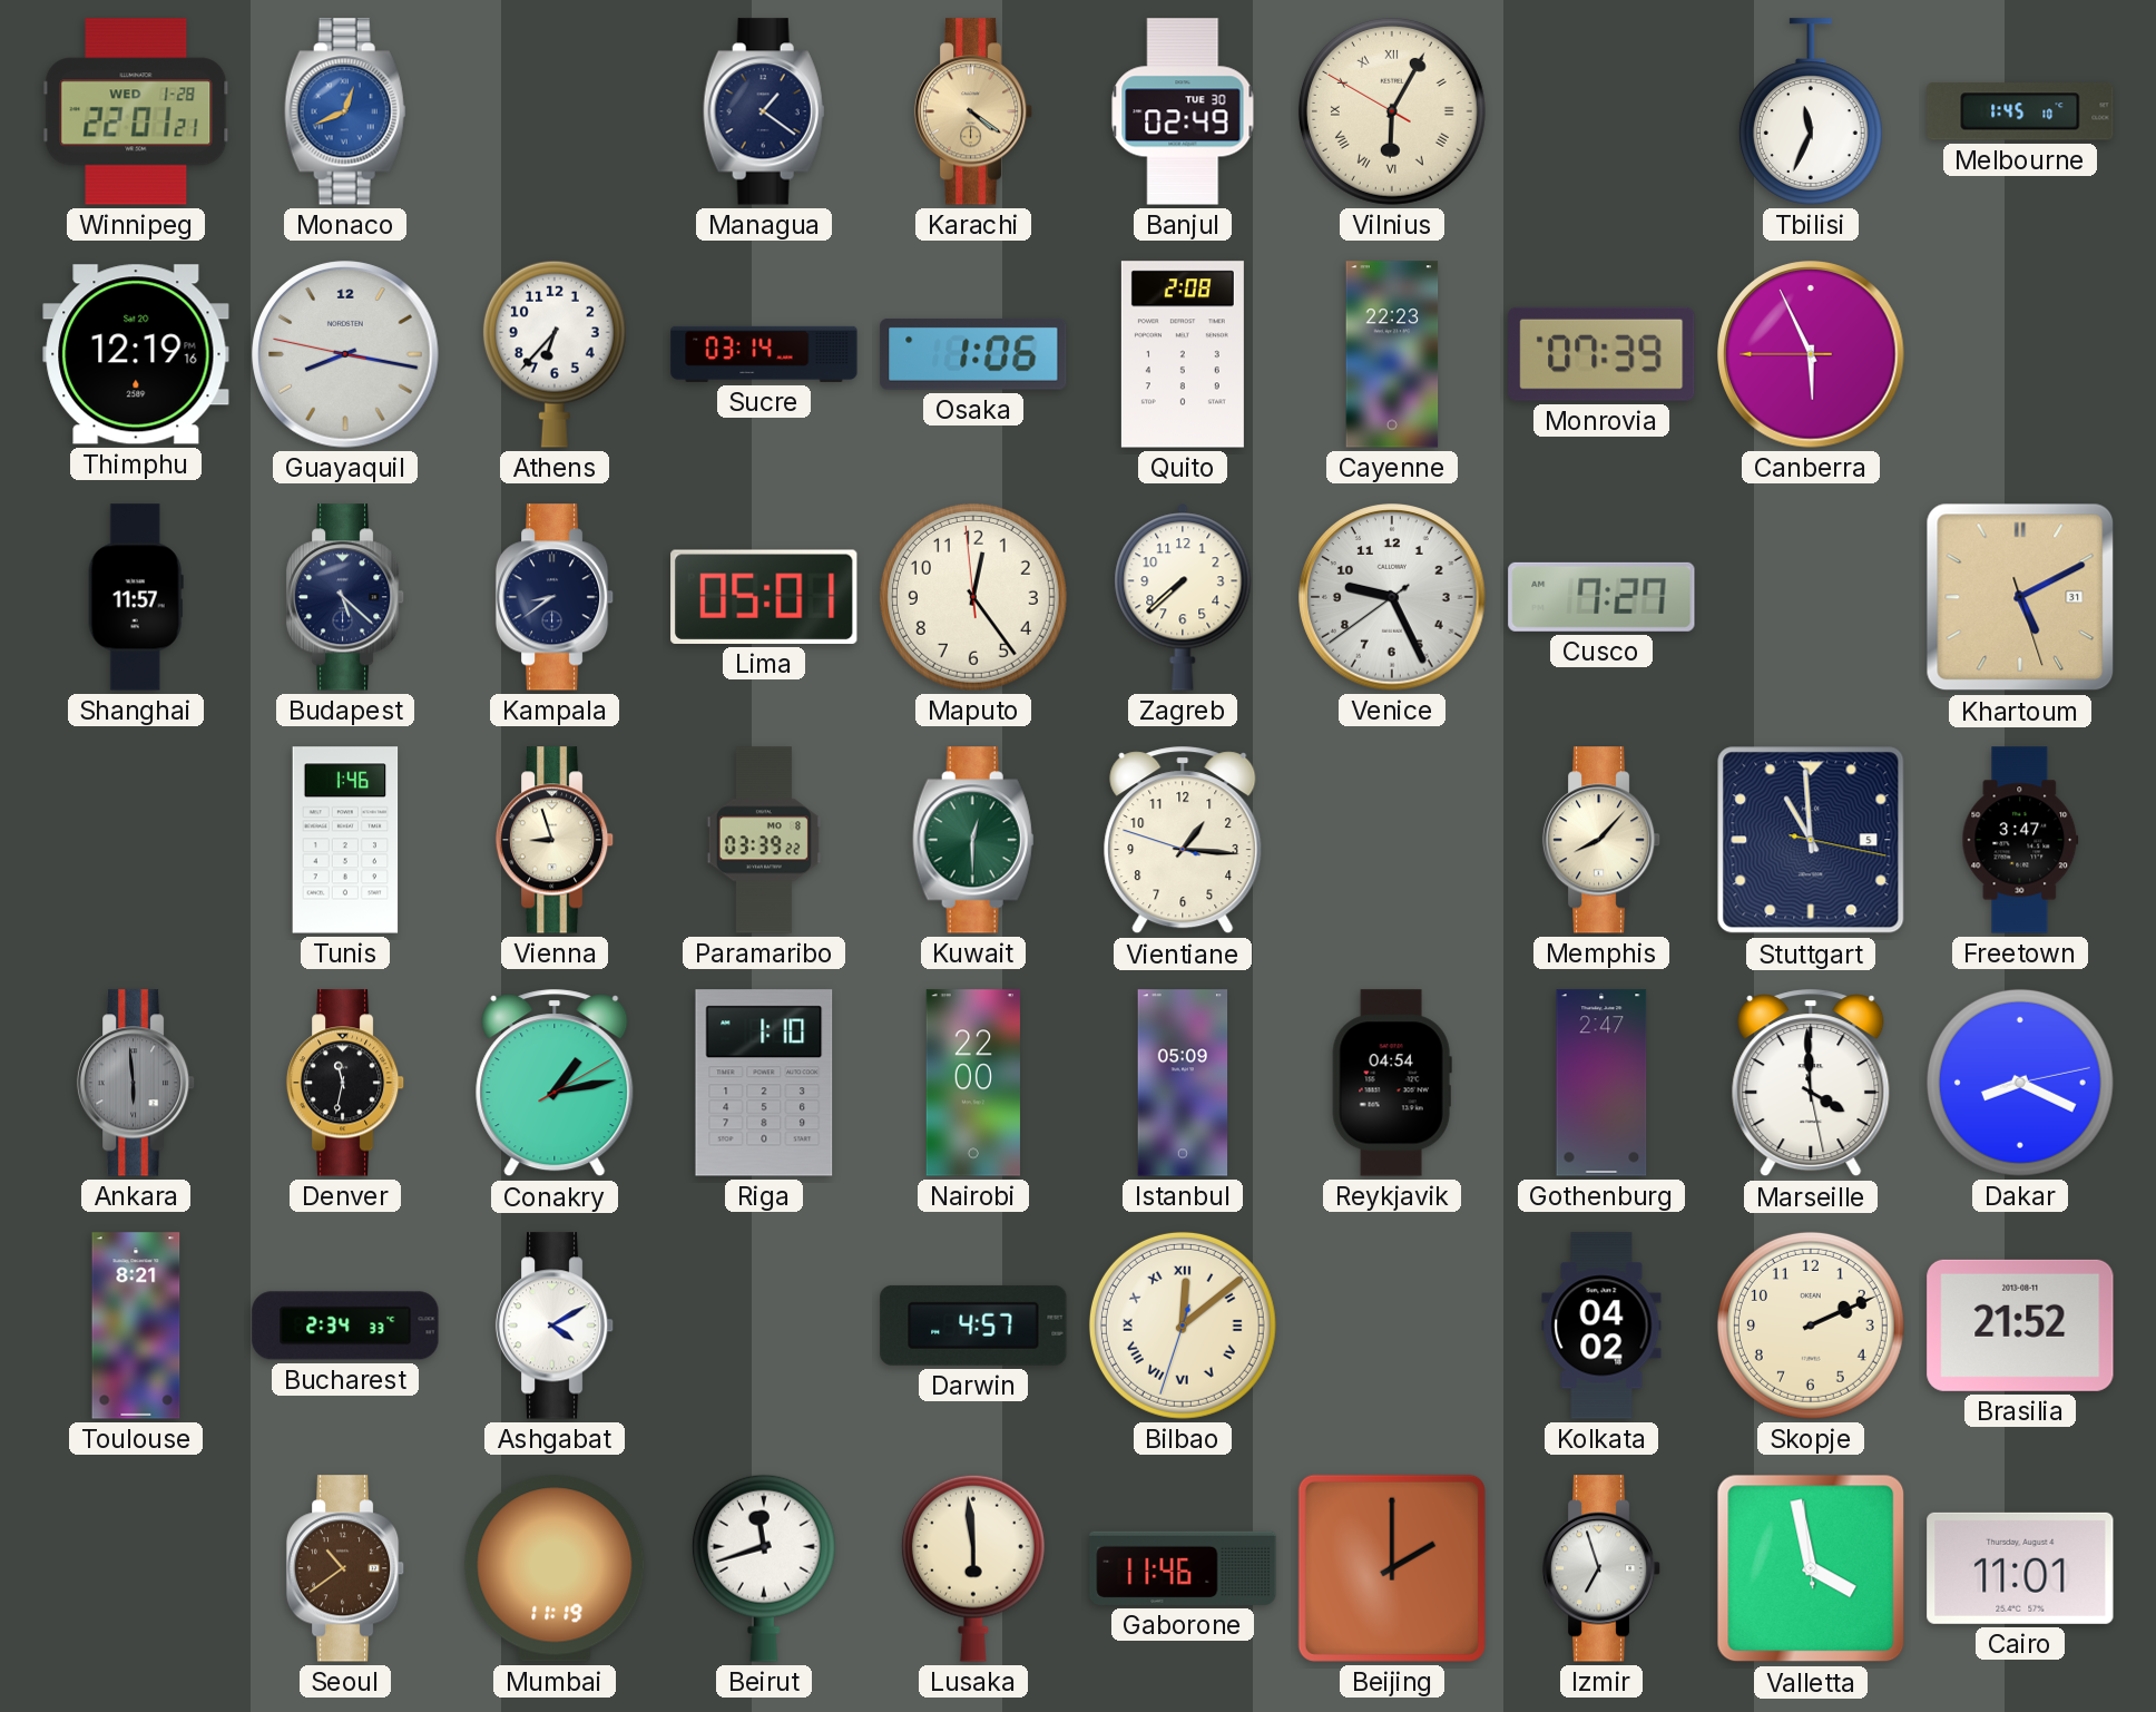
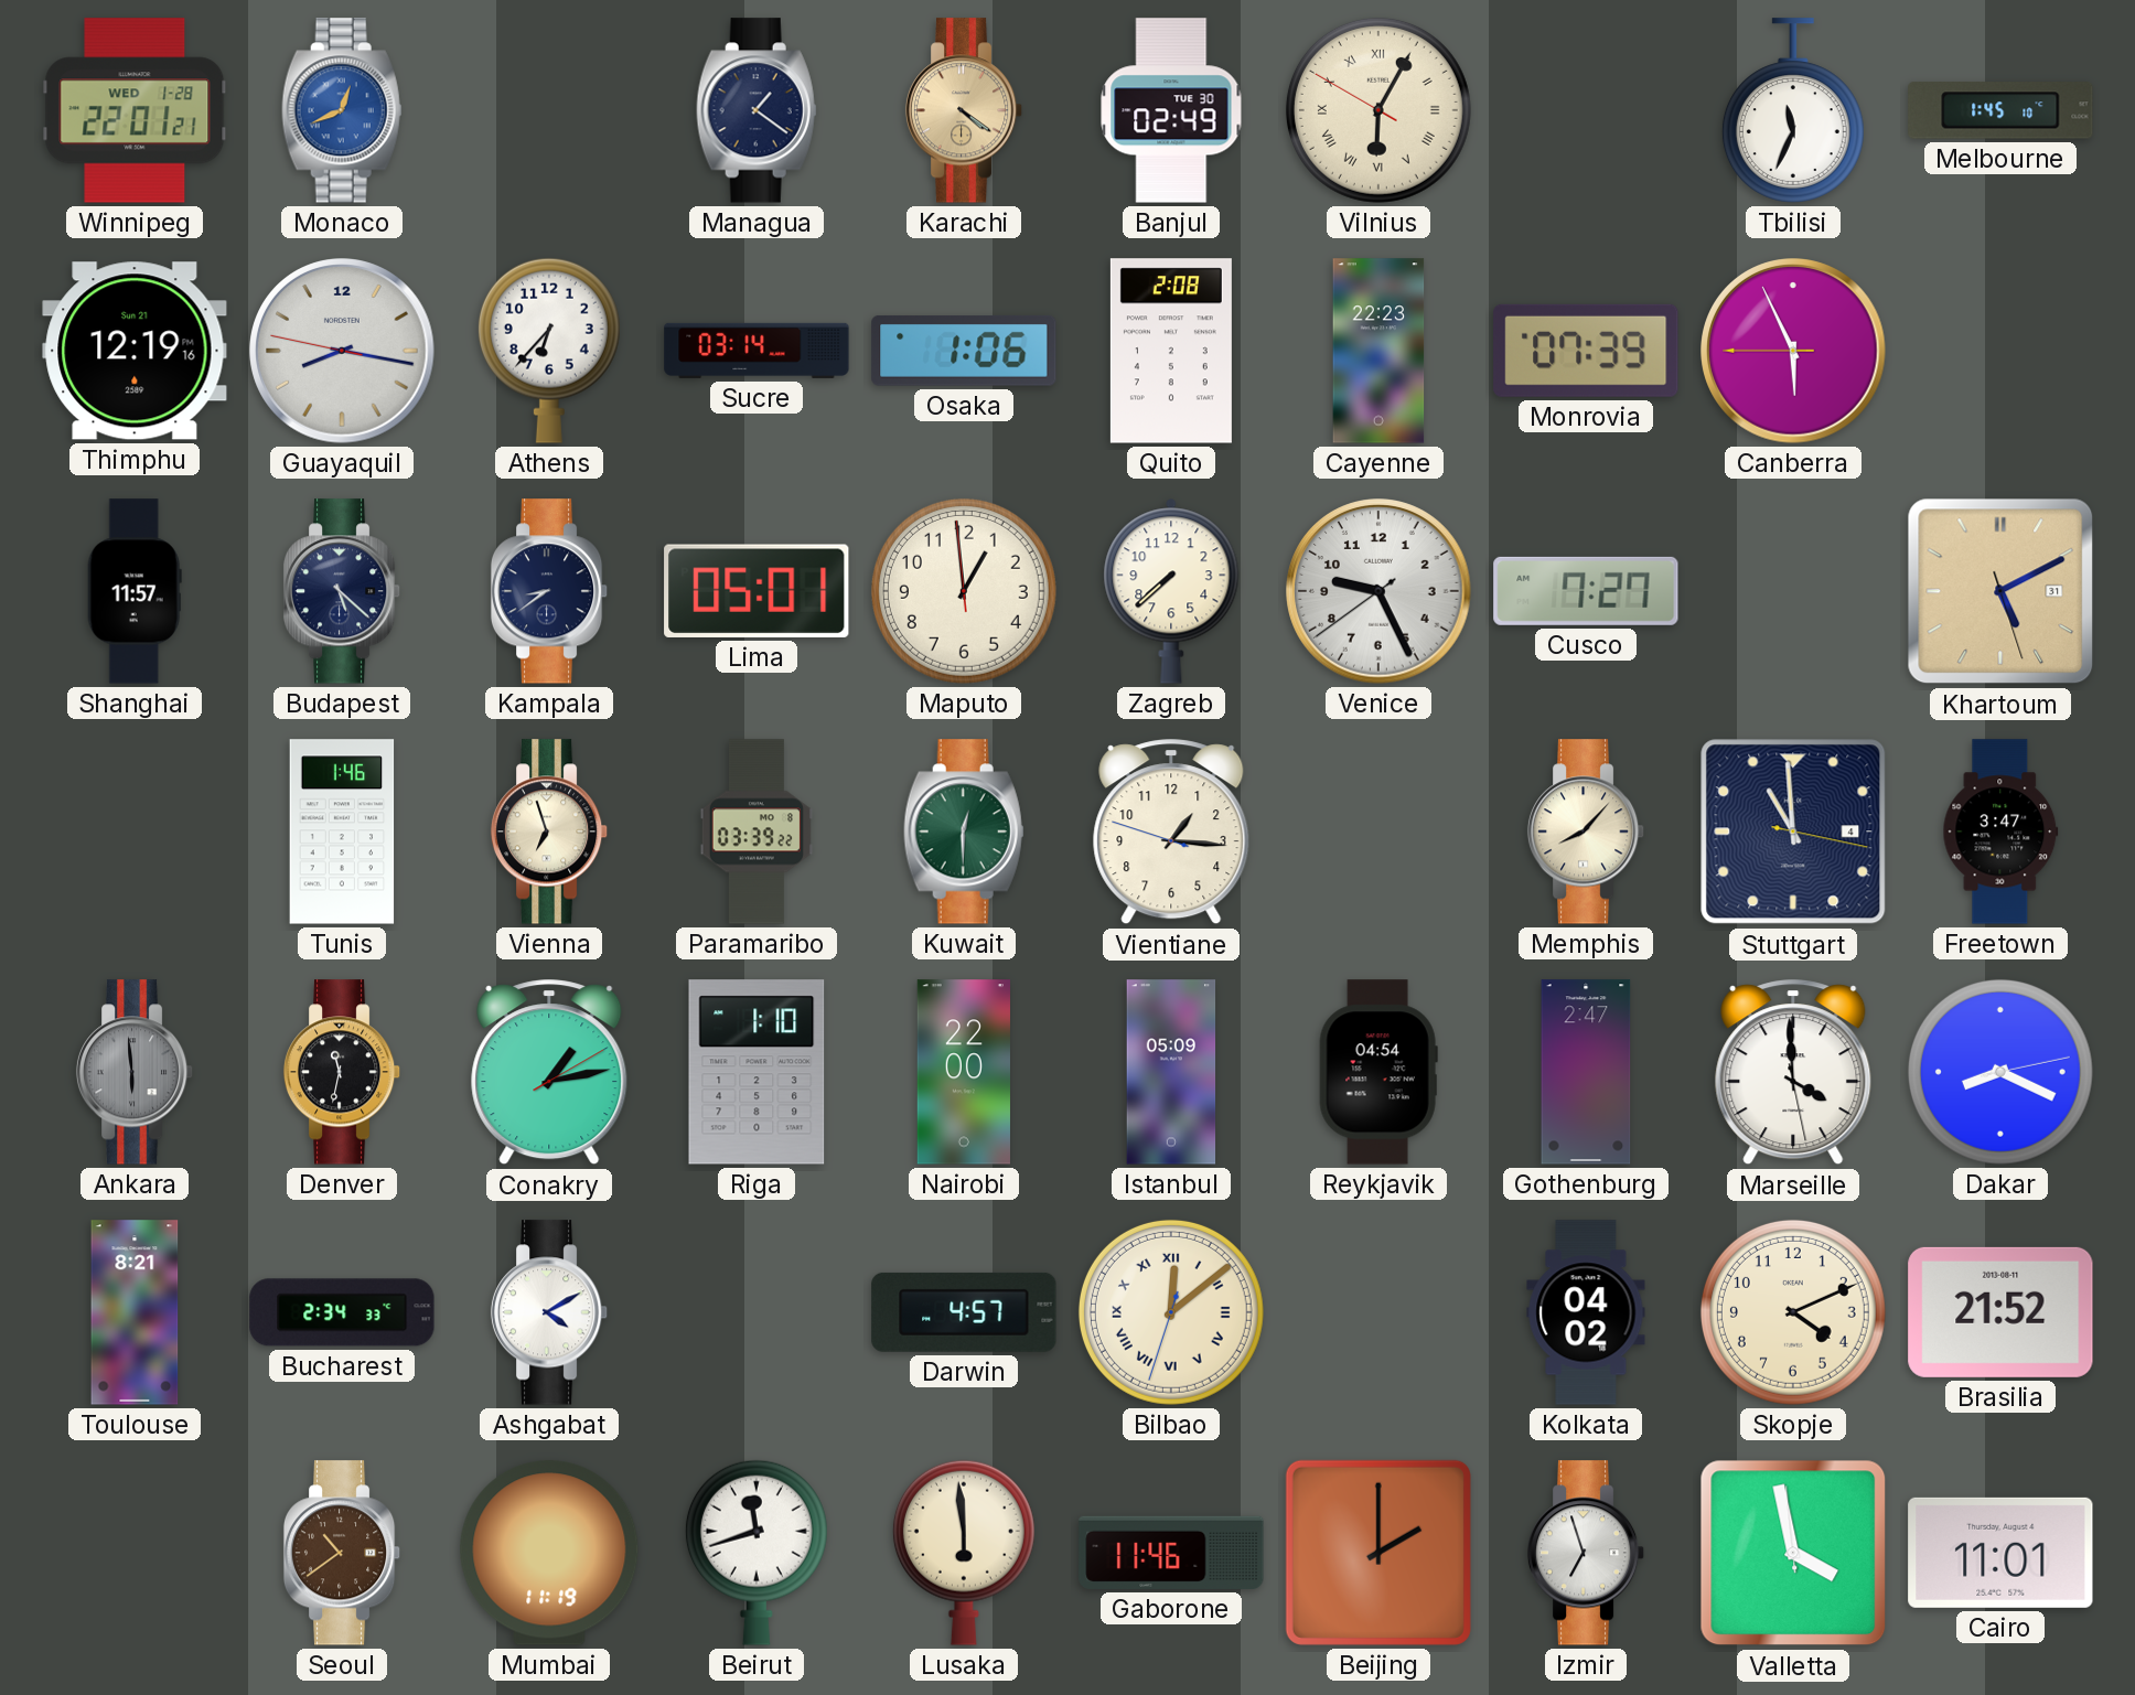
Thimphu date: Sat 20 -> Sun 21 (135, 351)
Maputo: 12:23 -> 12:58 (964, 591)
Vienna: 8:57 -> 6:57 (549, 832)
Stuttgart date: 5 -> 4 (1793, 832)
Skopje: 2:11 -> 4:11 (1793, 1312)
